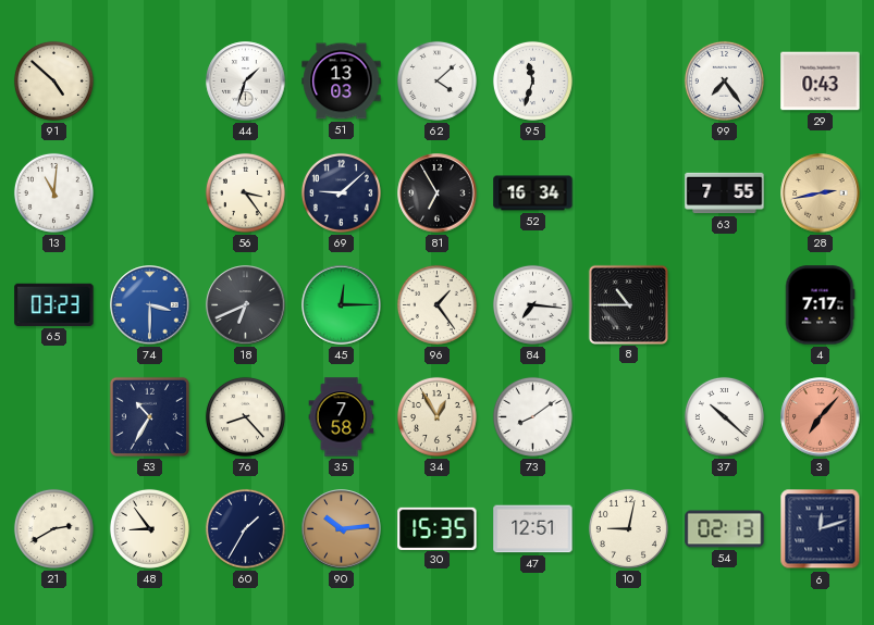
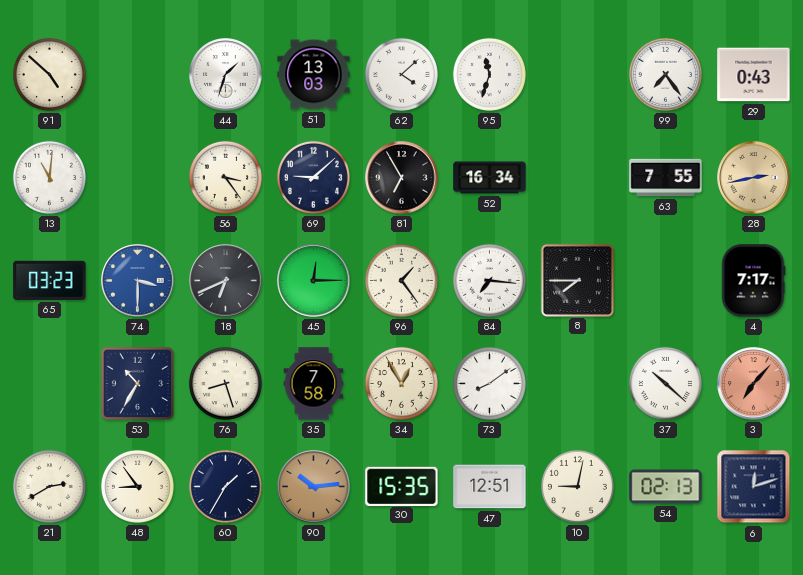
8: 10:45 -> 7:45 (577, 280)
76: 8:23 -> 8:27 (225, 383)
